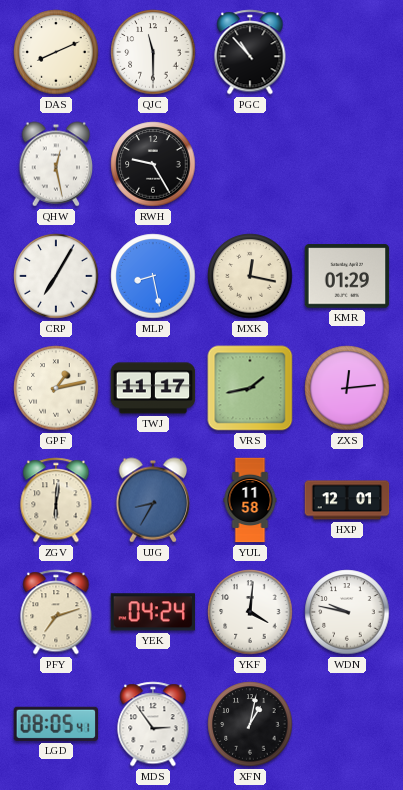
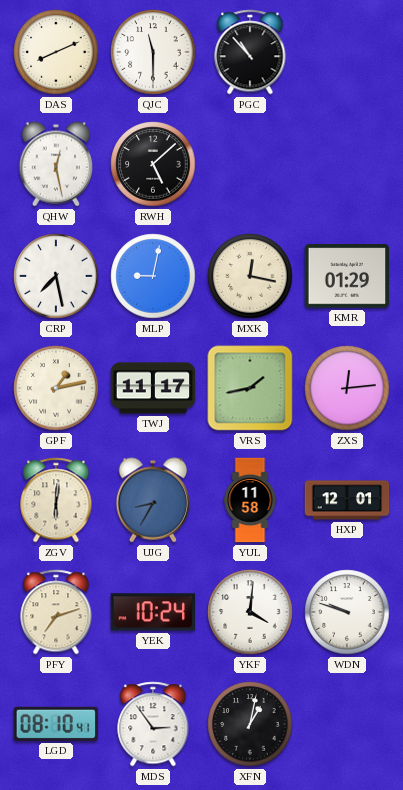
RWH: 9:25 -> 5:08 (153, 164)
CRP: 7:05 -> 7:28 (56, 276)
MLP: 8:28 -> 9:02 (153, 276)
YEK: 04:24 -> 10:24 (153, 612)
WDN: 9:47 -> 9:48 (347, 612)
LGD: 08:05 -> 08:10 (56, 724)
